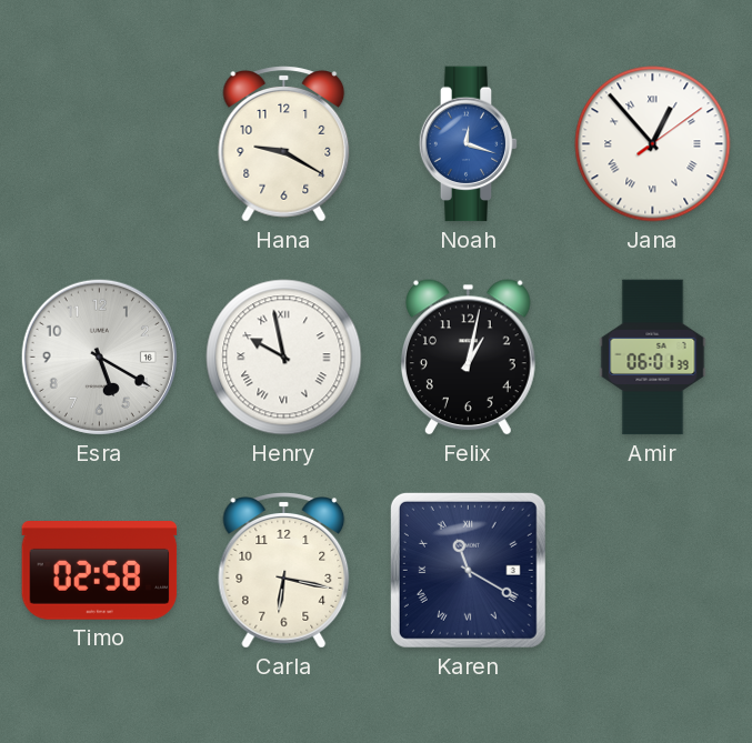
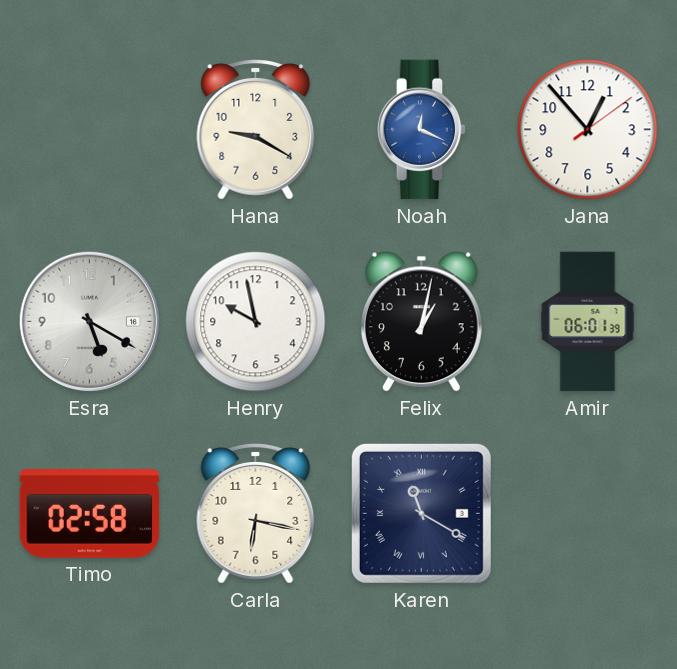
Noah: 12:18 -> 12:19 (422, 130)
Jana numerals: Roman -> Arabic (588, 130)
Henry numerals: Roman -> Arabic (256, 322)
